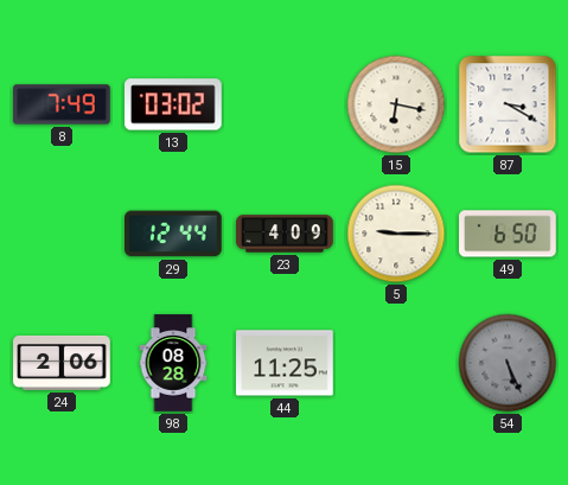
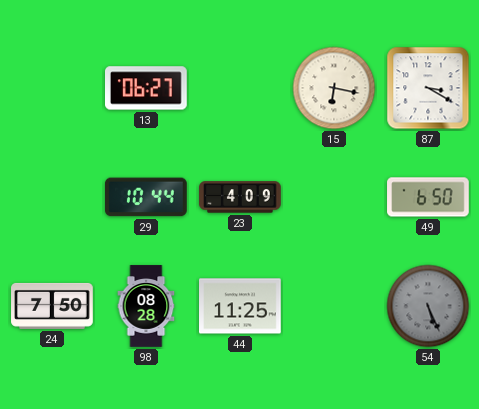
8: 7:49 -> none (62, 104)
13: 03:02 -> 06:27 (147, 88)
29: 12:44 -> 10:44 (147, 197)
5: 9:15 -> none (396, 234)
24: 2:06 -> 7:50 (52, 306)
